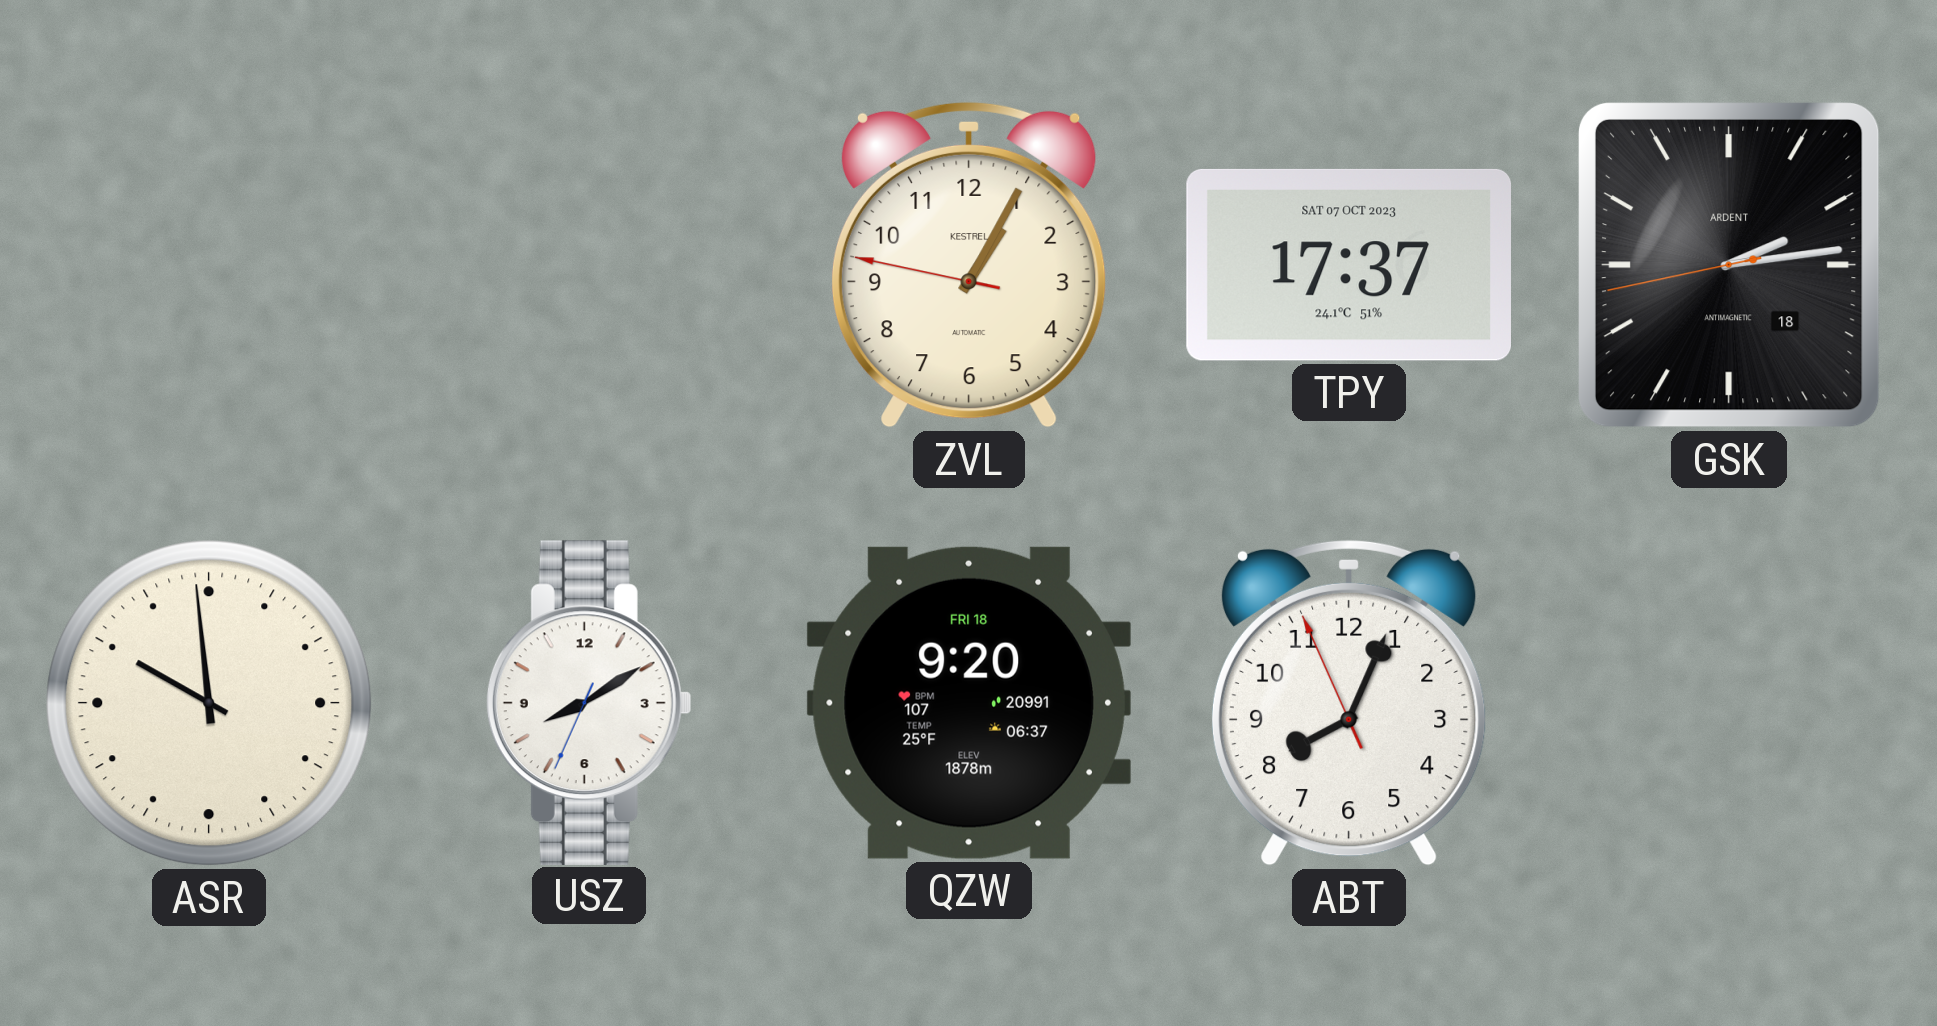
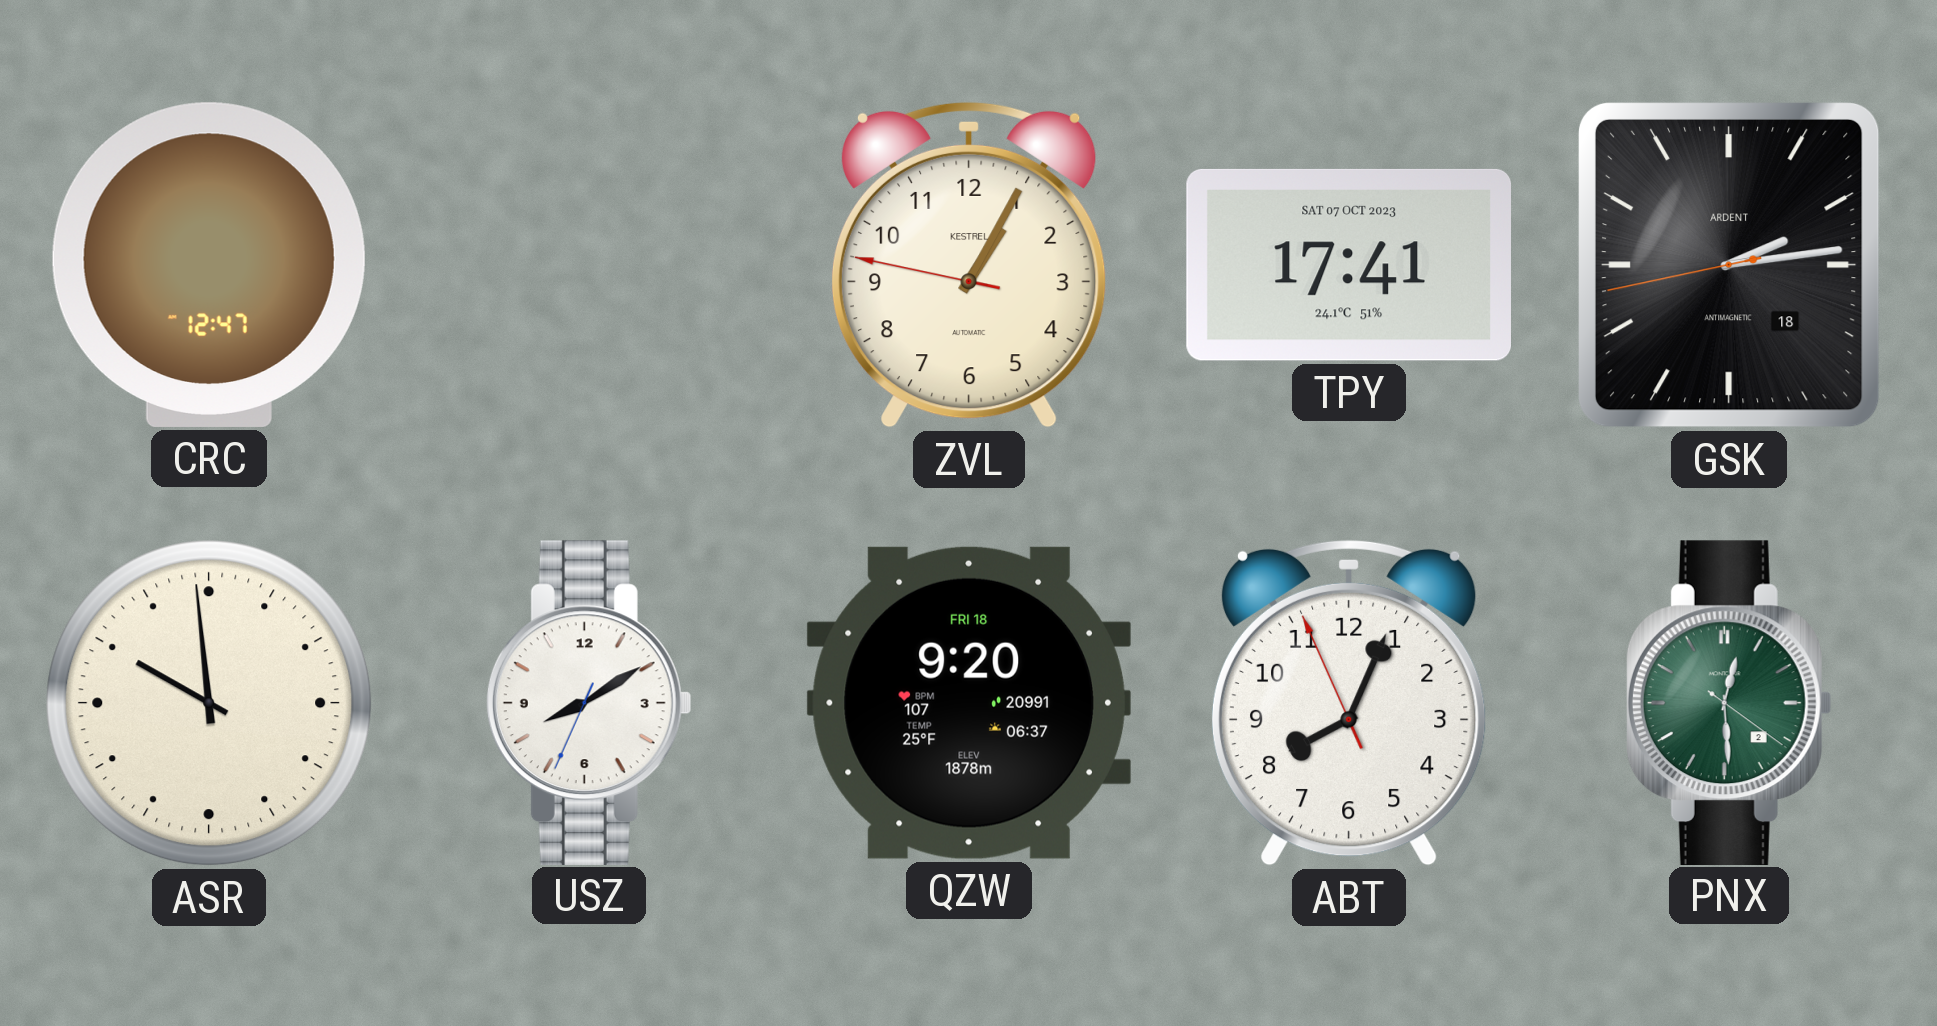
CRC: none -> 12:47 (209, 265)
TPY: 17:37 -> 17:41 (1349, 265)
PNX: none -> 12:29 (1729, 702)
